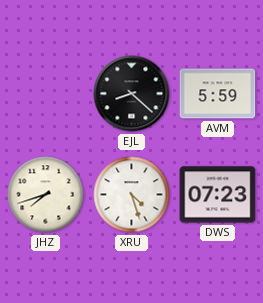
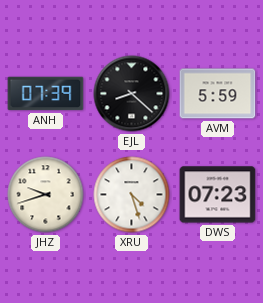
ANH: none -> 07:39 (46, 94)
JHZ: 7:42 -> 9:42 (46, 195)
